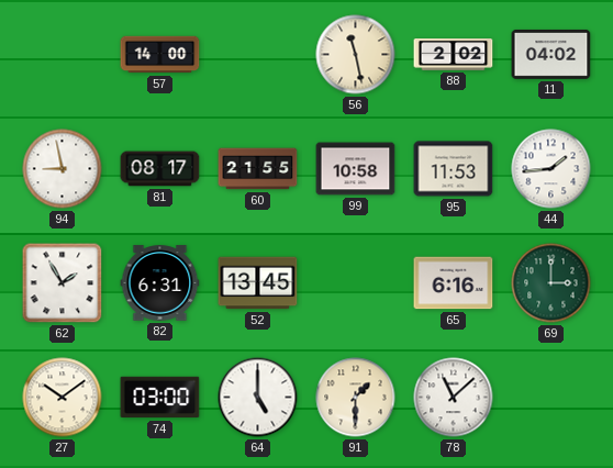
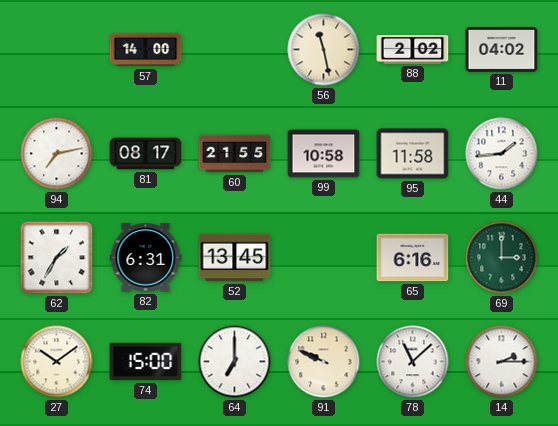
94: 8:58 -> 7:13 (57, 154)
95: 11:53 -> 11:58 (413, 154)
62: 1:55 -> 1:35 (57, 258)
74: 03:00 -> 15:00 (146, 362)
64: 5:00 -> 7:00 (235, 362)
91: 1:30 -> 9:49 (324, 362)
14: none -> 2:15 (502, 362)
